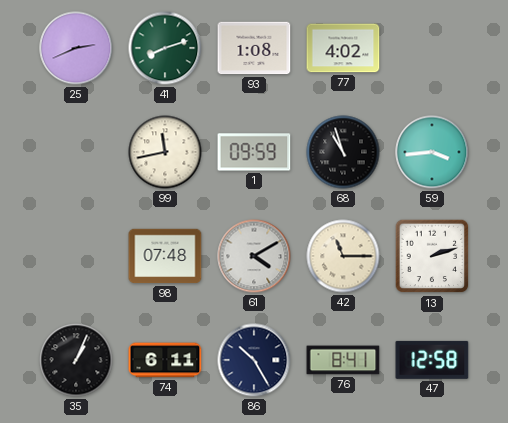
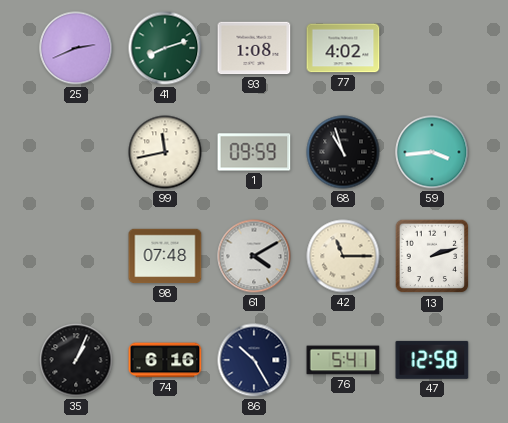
74: 6:11 -> 6:16 (165, 360)
76: 8:41 -> 5:41 (343, 360)
